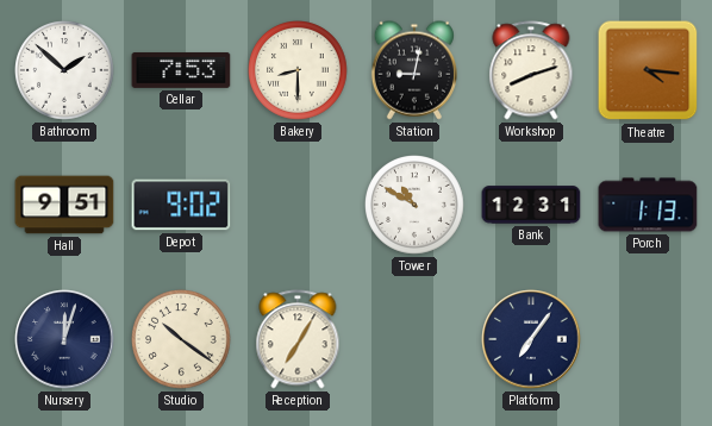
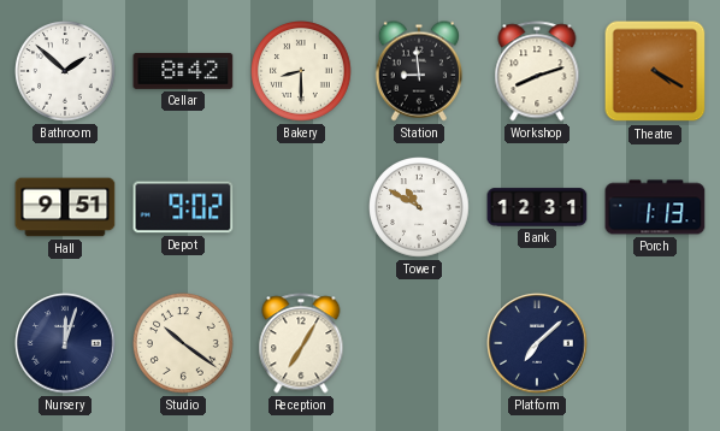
Cellar: 7:53 -> 8:42 (183, 71)
Station: 9:02 -> 8:59 (419, 71)
Theatre: 4:16 -> 4:20 (655, 71)
Platform: 7:06 -> 7:08 (537, 343)
